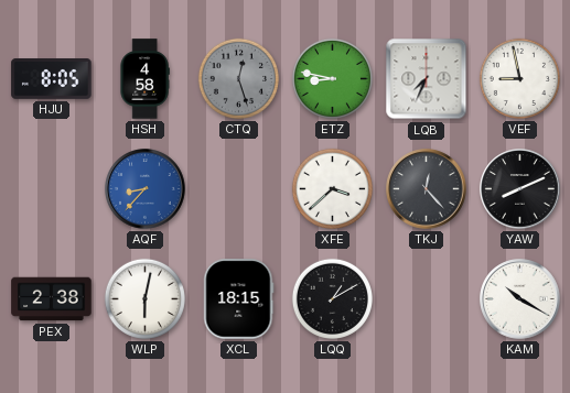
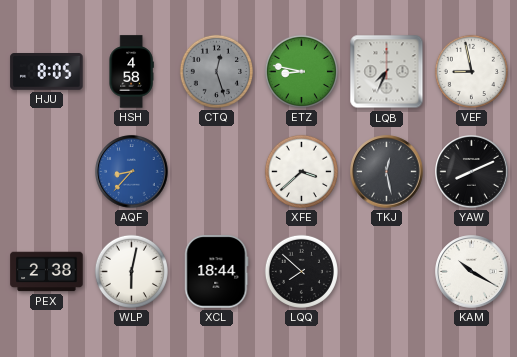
TKJ: 12:23 -> 12:28 (387, 172)
XCL: 18:15 -> 18:44 (217, 272)
LQQ: 1:10 -> 7:52 (301, 271)
